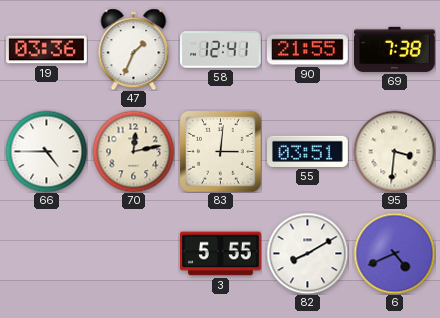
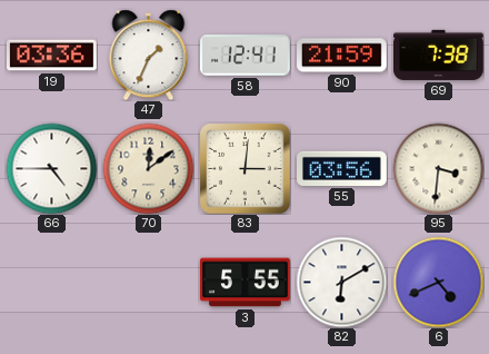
90: 21:55 -> 21:59 (342, 56)
70: 12:13 -> 12:09 (148, 168)
55: 03:51 -> 03:56 (342, 168)
82: 8:10 -> 6:10 (341, 282)
